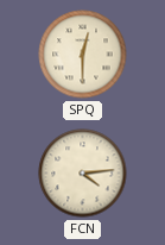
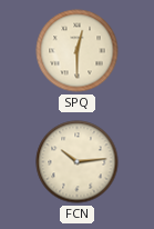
FCN: 4:14 -> 10:14 (78, 162)
